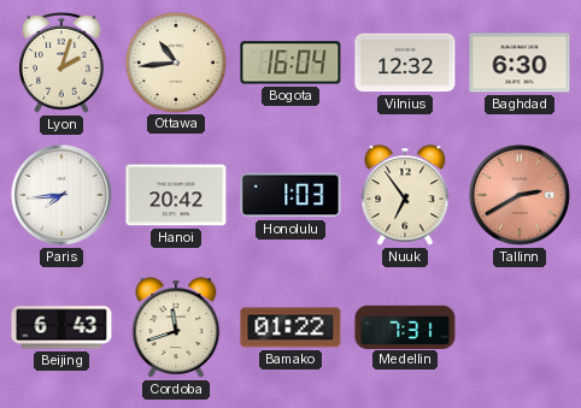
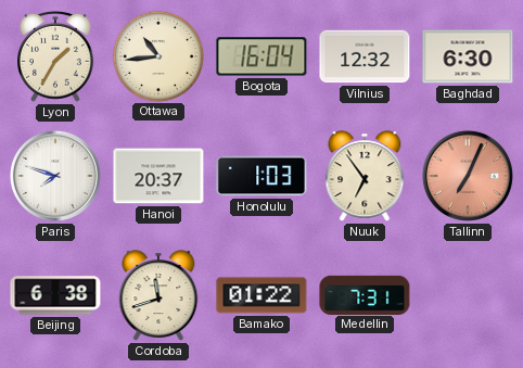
Lyon: 2:03 -> 1:35 (56, 56)
Paris: 7:44 -> 7:48 (55, 176)
Hanoi: 20:42 -> 20:37 (158, 176)
Tallinn: 2:40 -> 7:04 (468, 176)
Beijing: 6:43 -> 6:38 (55, 295)
